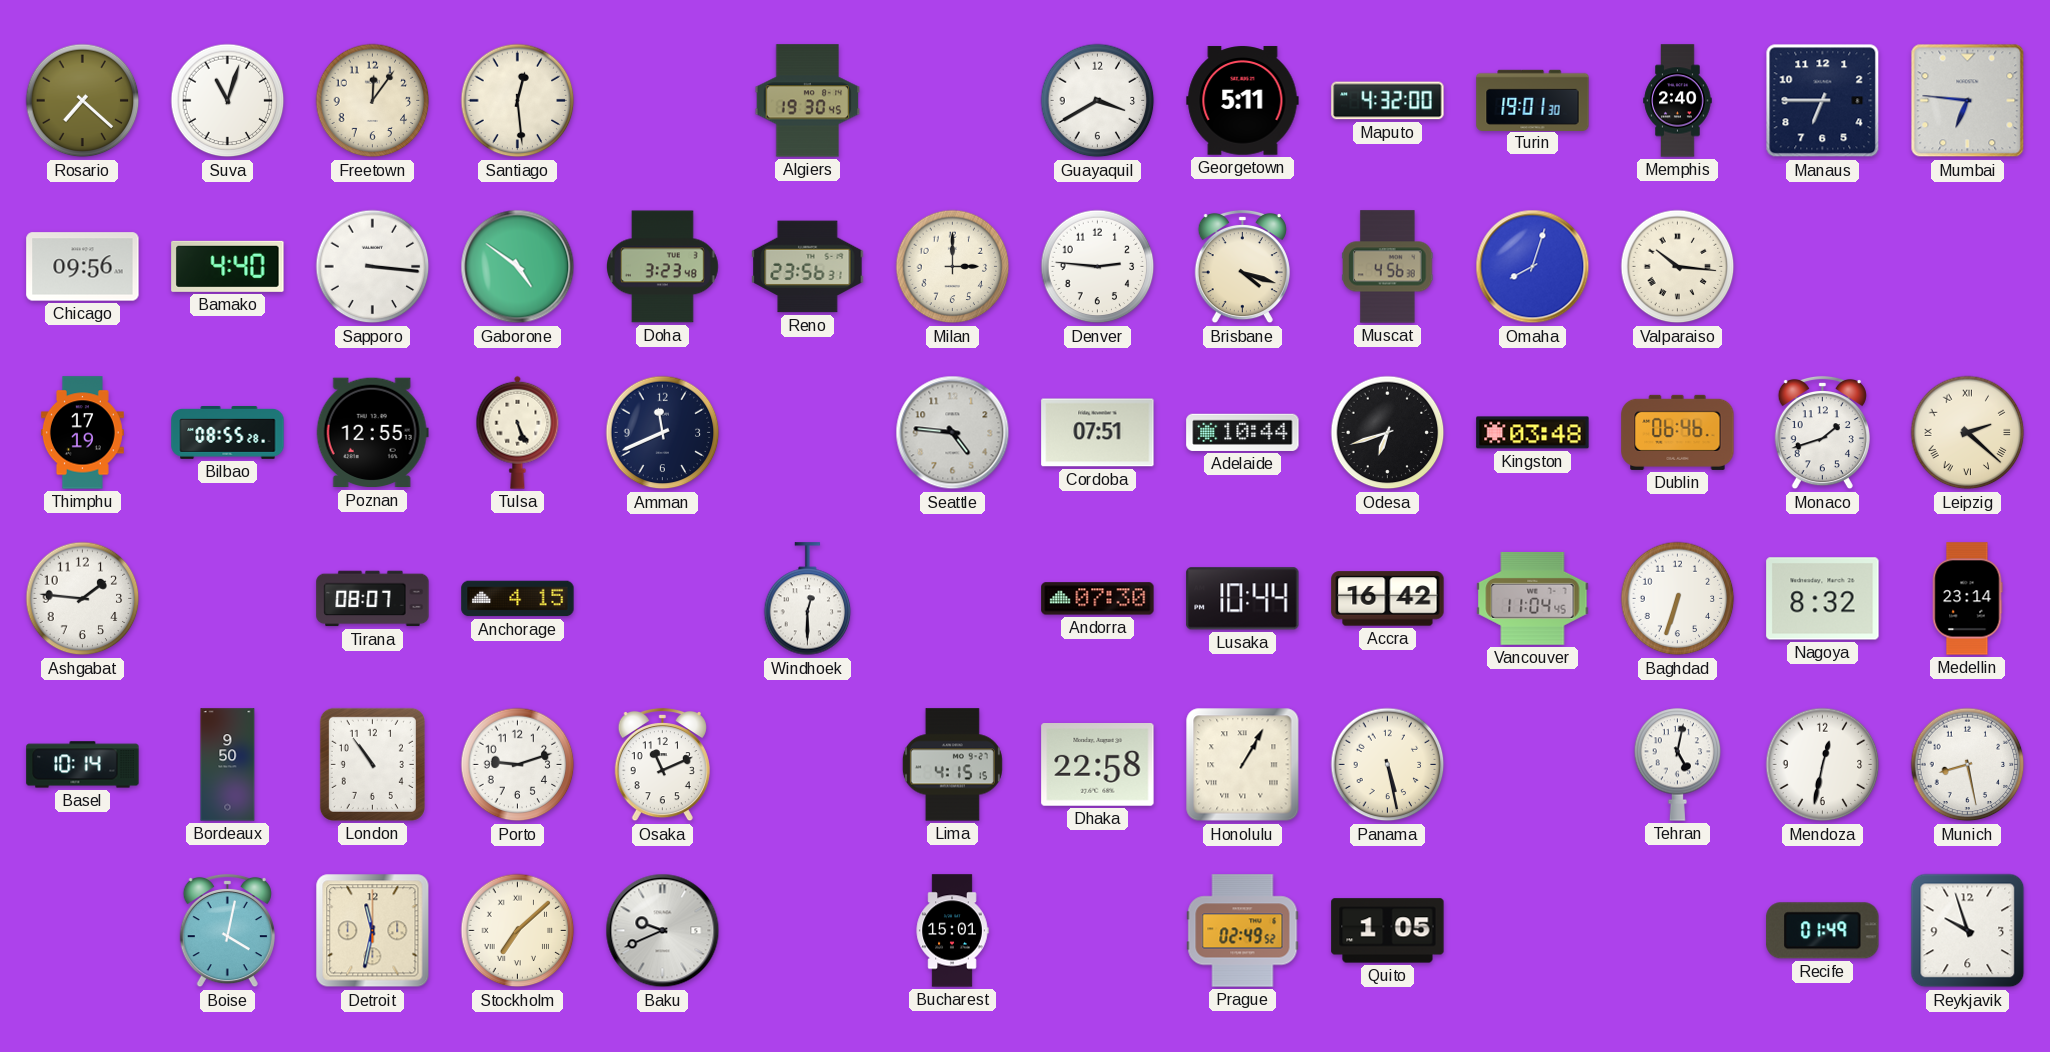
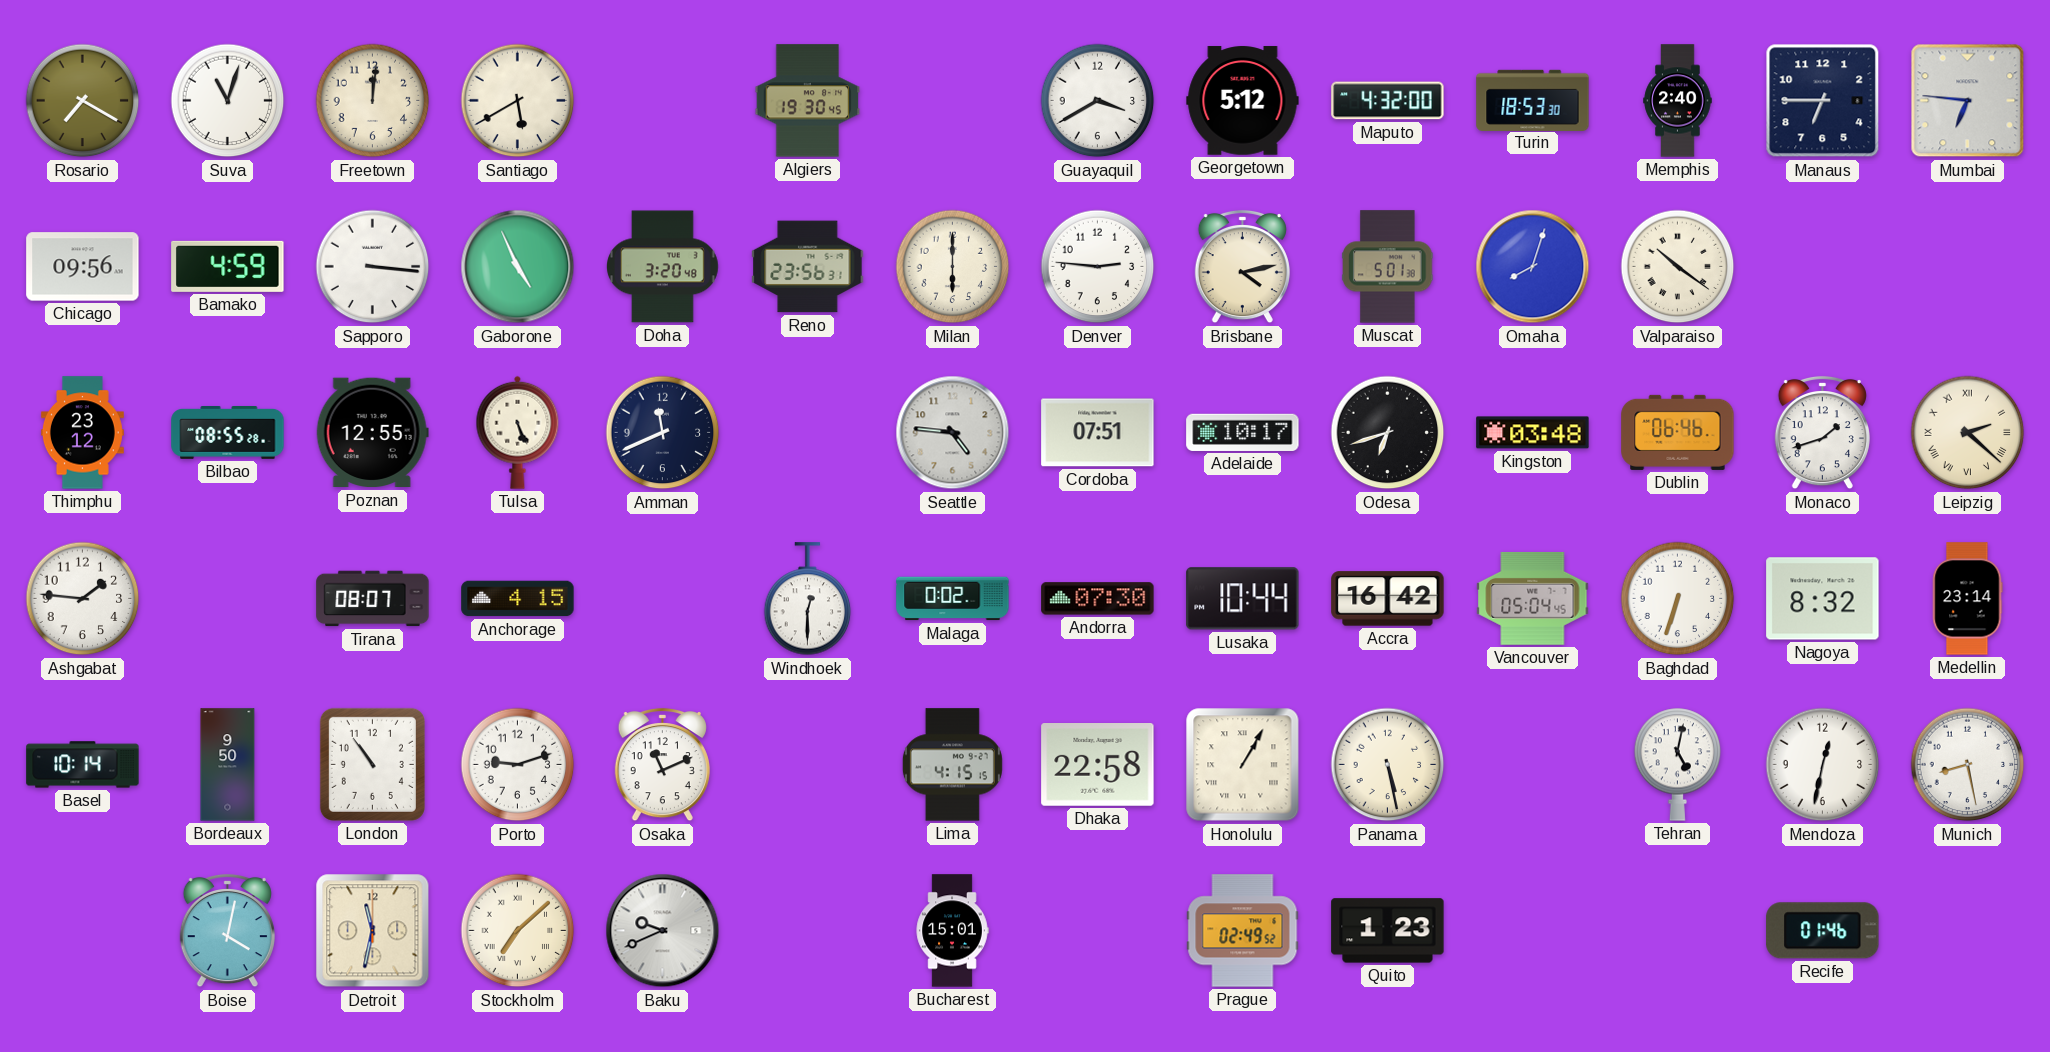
Rosario: 7:22 -> 7:20 (83, 101)
Freetown: 12:06 -> 12:01 (373, 101)
Santiago: 12:29 -> 5:40 (518, 101)
Georgetown: 5:11 -> 5:12 (1243, 101)
Turin: 19:01 -> 18:53 (1533, 100)
Bamako: 4:40 -> 4:59 (228, 266)
Gaborone: 4:51 -> 4:56 (518, 267)
Doha: 3:23 -> 3:20 (663, 267)
Milan: 3:00 -> 6:00 (953, 267)
Brisbane: 4:18 -> 4:13 (1242, 267)
Muscat: 4:56 -> 5:01 (1388, 267)
Valparaiso: 10:16 -> 10:21 (1678, 267)
Thimphu: 17:19 -> 23:12 (82, 433)
Adelaide: 10:44 -> 10:17 (1243, 432)
Malaga: none -> 0:02 (953, 599)
Vancouver: 11:04 -> 05:04 (1533, 599)
Quito: 1:05 -> 1:23 (1388, 931)
Recife: 01:49 -> 01:46 (1823, 931)
Reykjavik: 9:57 -> none (1968, 931)
